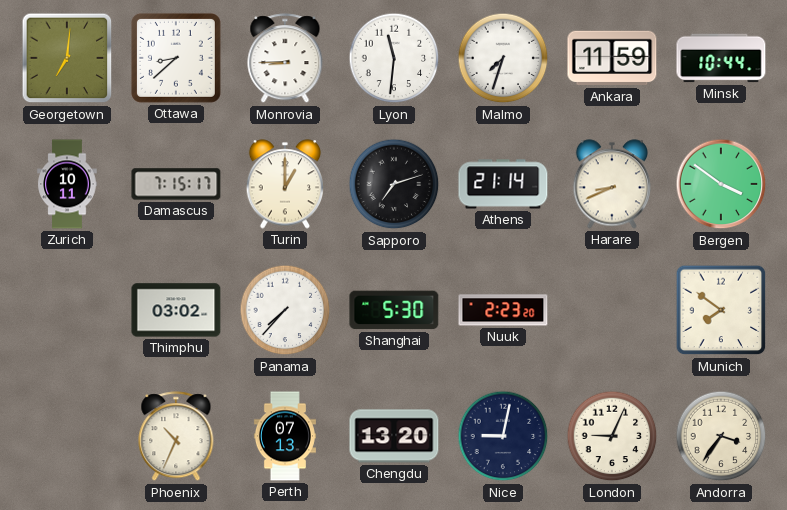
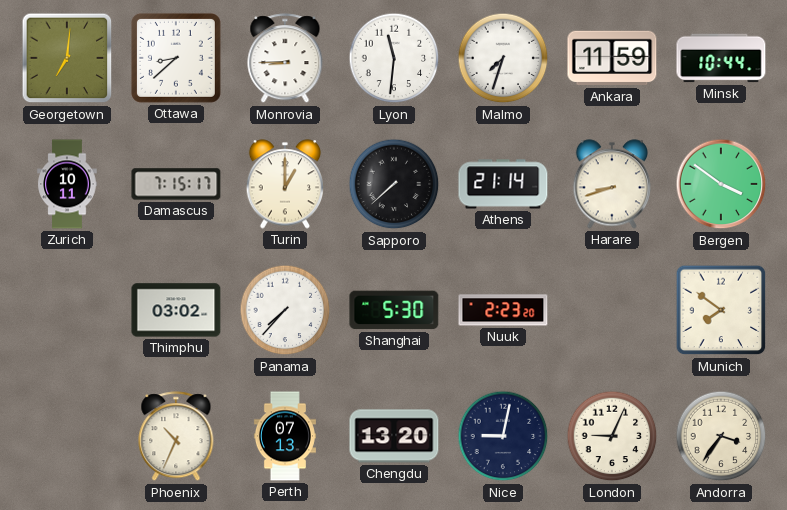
Sapporo: 7:12 -> 7:38 (394, 184)
Harare: 8:41 -> 8:42 (612, 184)
